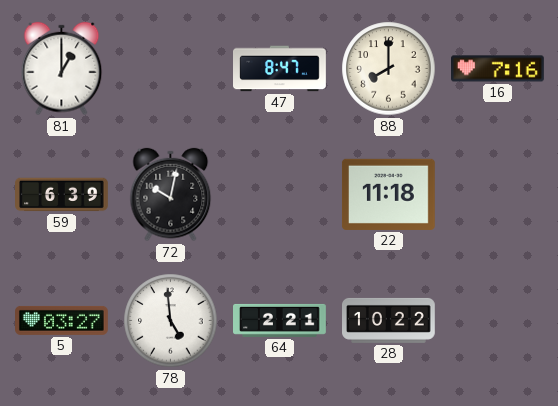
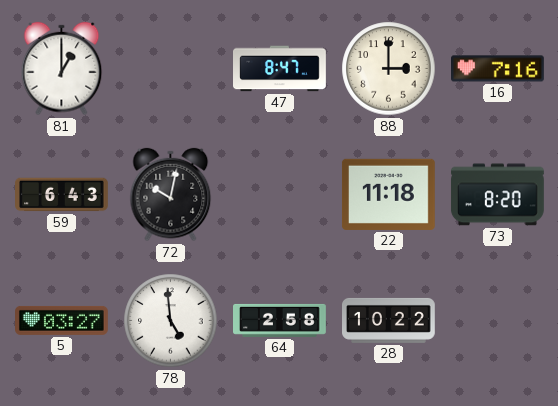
88: 8:00 -> 3:00 (389, 69)
59: 6:39 -> 6:43 (62, 195)
73: none -> 8:20 (497, 195)
64: 2:21 -> 2:58 (280, 320)
